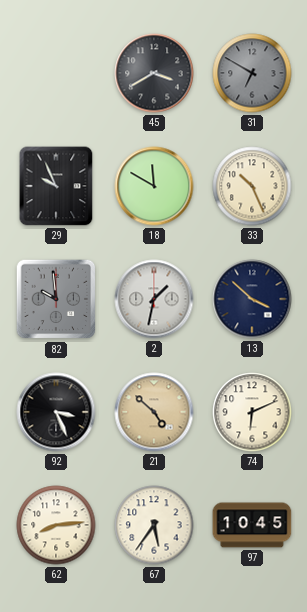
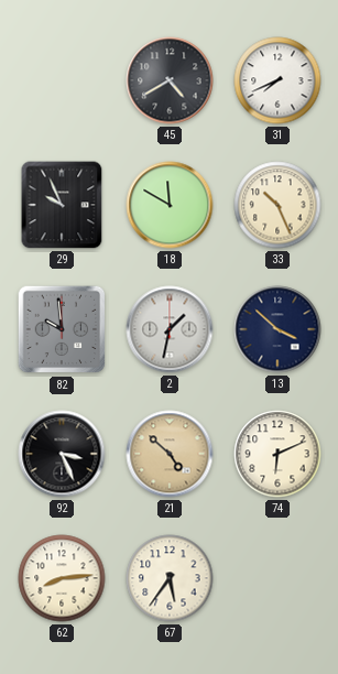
45: 3:40 -> 4:40 (170, 80)
31: 6:50 -> 7:41 (277, 80)
31 dial: grey -> white (277, 80)
97: 10:45 -> none (252, 525)
